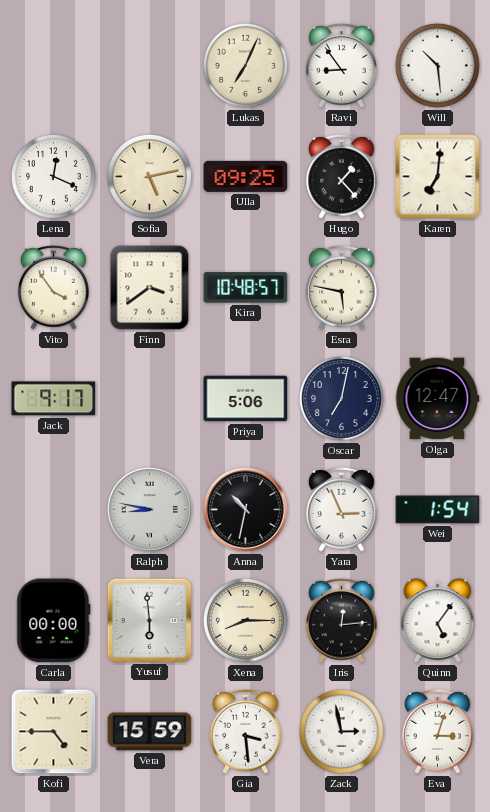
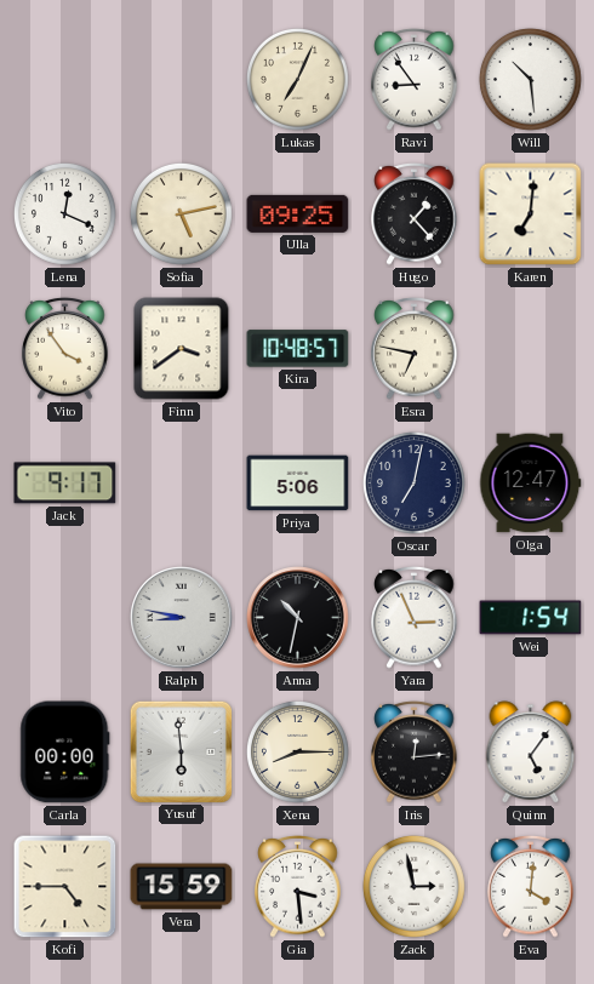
Esra: 5:47 -> 6:47 (415, 349)
Eva: 3:03 -> 4:01 (531, 887)
